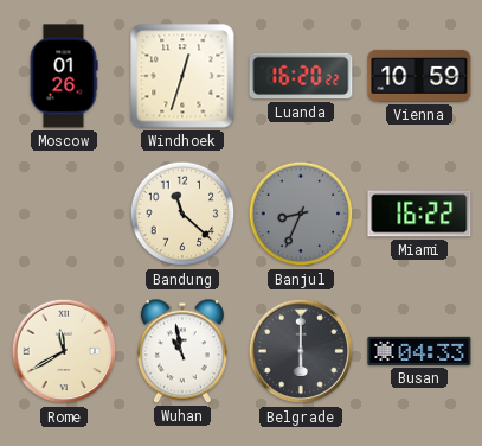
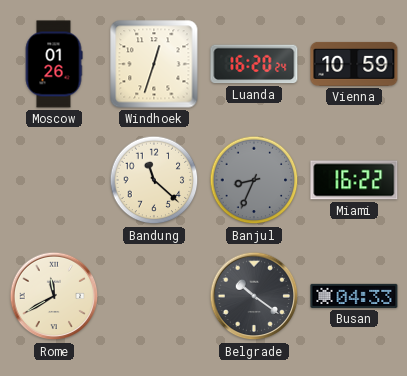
Luanda: 16:20:22 -> 16:20:24 (254, 64)
Wuhan: 10:58 -> none (182, 351)
Belgrade: 6:00 -> 10:21 (254, 296)
